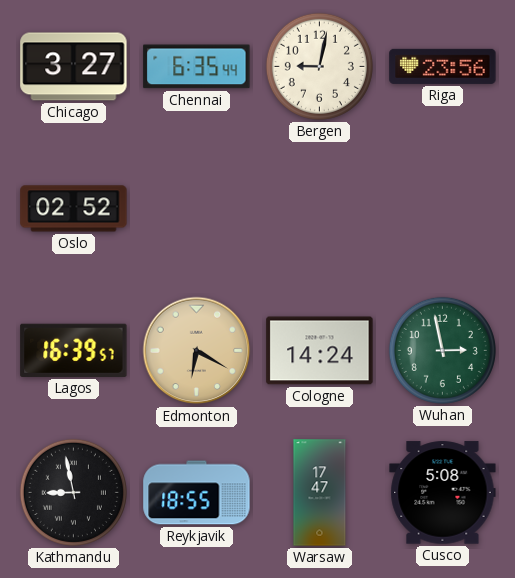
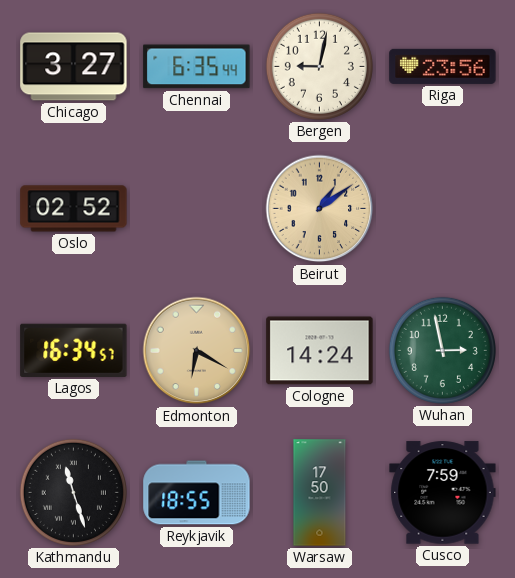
Beirut: none -> 1:09 (320, 209)
Lagos: 16:39 -> 16:34 (74, 350)
Kathmandu: 8:58 -> 11:27 (73, 492)
Warsaw: 17:47 -> 17:50 (320, 493)
Cusco: 5:08 -> 7:59 (443, 493)
